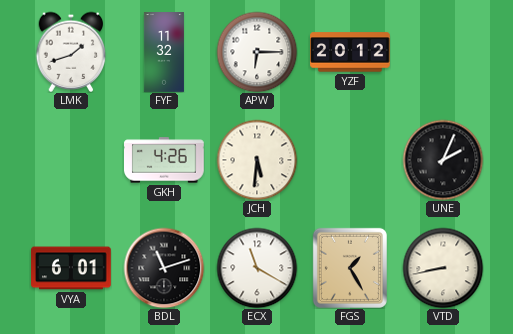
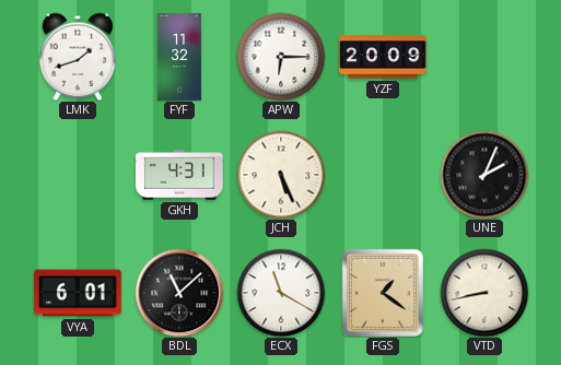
YZF: 20:12 -> 20:09 (383, 57)
GKH: 4:26 -> 4:31 (179, 175)
JCH: 5:31 -> 5:26 (281, 175)
BDL: 11:12 -> 11:08 (179, 293)
FGS: 1:25 -> 1:21 (383, 293)
